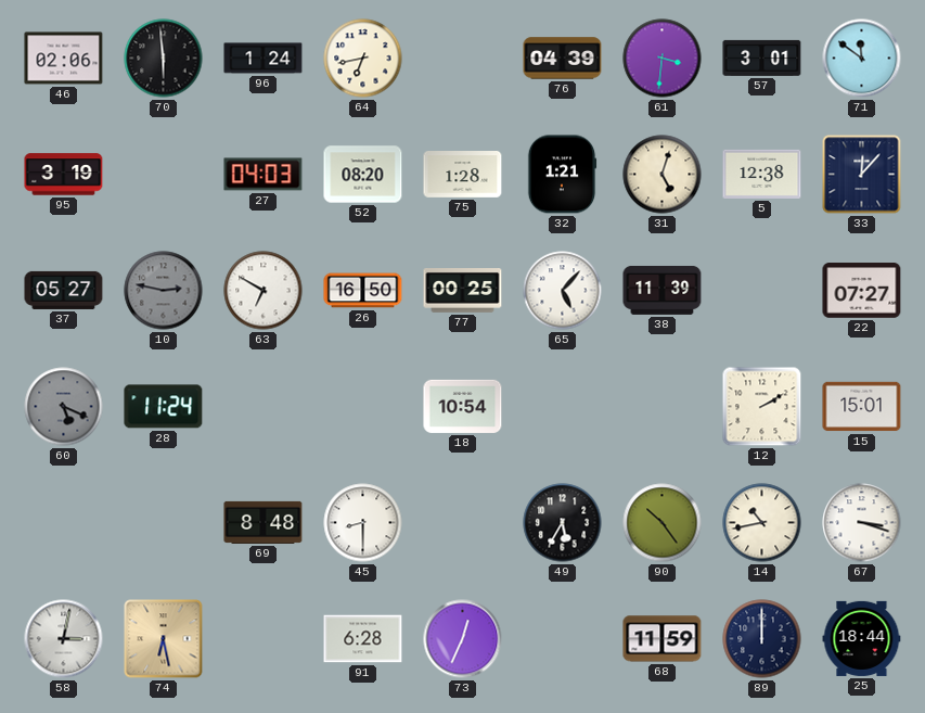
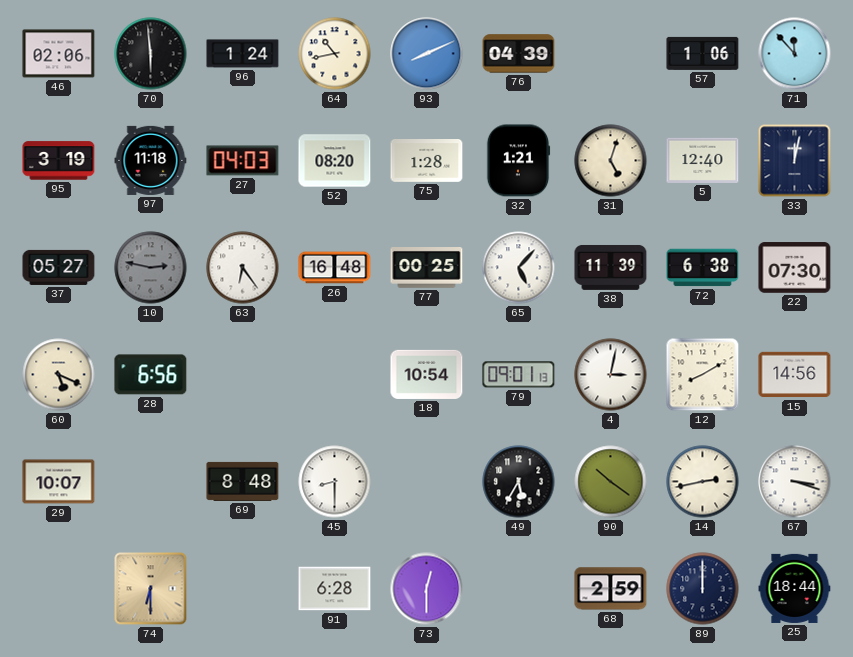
64: 6:43 -> 10:43 (335, 54)
93: none -> 8:11 (427, 54)
61: 3:31 -> none (663, 59)
57: 3:01 -> 1:06 (703, 53)
71: 11:51 -> 11:53 (795, 54)
97: none -> 11:18 (151, 160)
5: 12:38 -> 12:40 (703, 160)
33: 12:07 -> 12:02 (795, 161)
63: 6:50 -> 6:24 (243, 268)
26: 16:50 -> 16:48 (335, 268)
72: none -> 6:38 (703, 268)
22: 07:27 -> 07:30 (795, 268)
60 dial: grey -> cream (59, 375)
28: 11:24 -> 6:56 (151, 375)
79: none -> 09:01 (519, 375)
4: none -> 3:02 (611, 375)
12: 2:10 -> 8:10 (703, 375)
15: 15:01 -> 14:56 (795, 375)
29: none -> 10:07 (59, 482)
90: 10:24 -> 10:21 (611, 482)
14: 10:43 -> 2:43 (703, 482)
58: 3:02 -> none (64, 639)
74: 6:28 -> 6:30 (151, 589)
73: 12:34 -> 12:30 (427, 589)
68: 11:59 -> 2:59 (611, 589)
